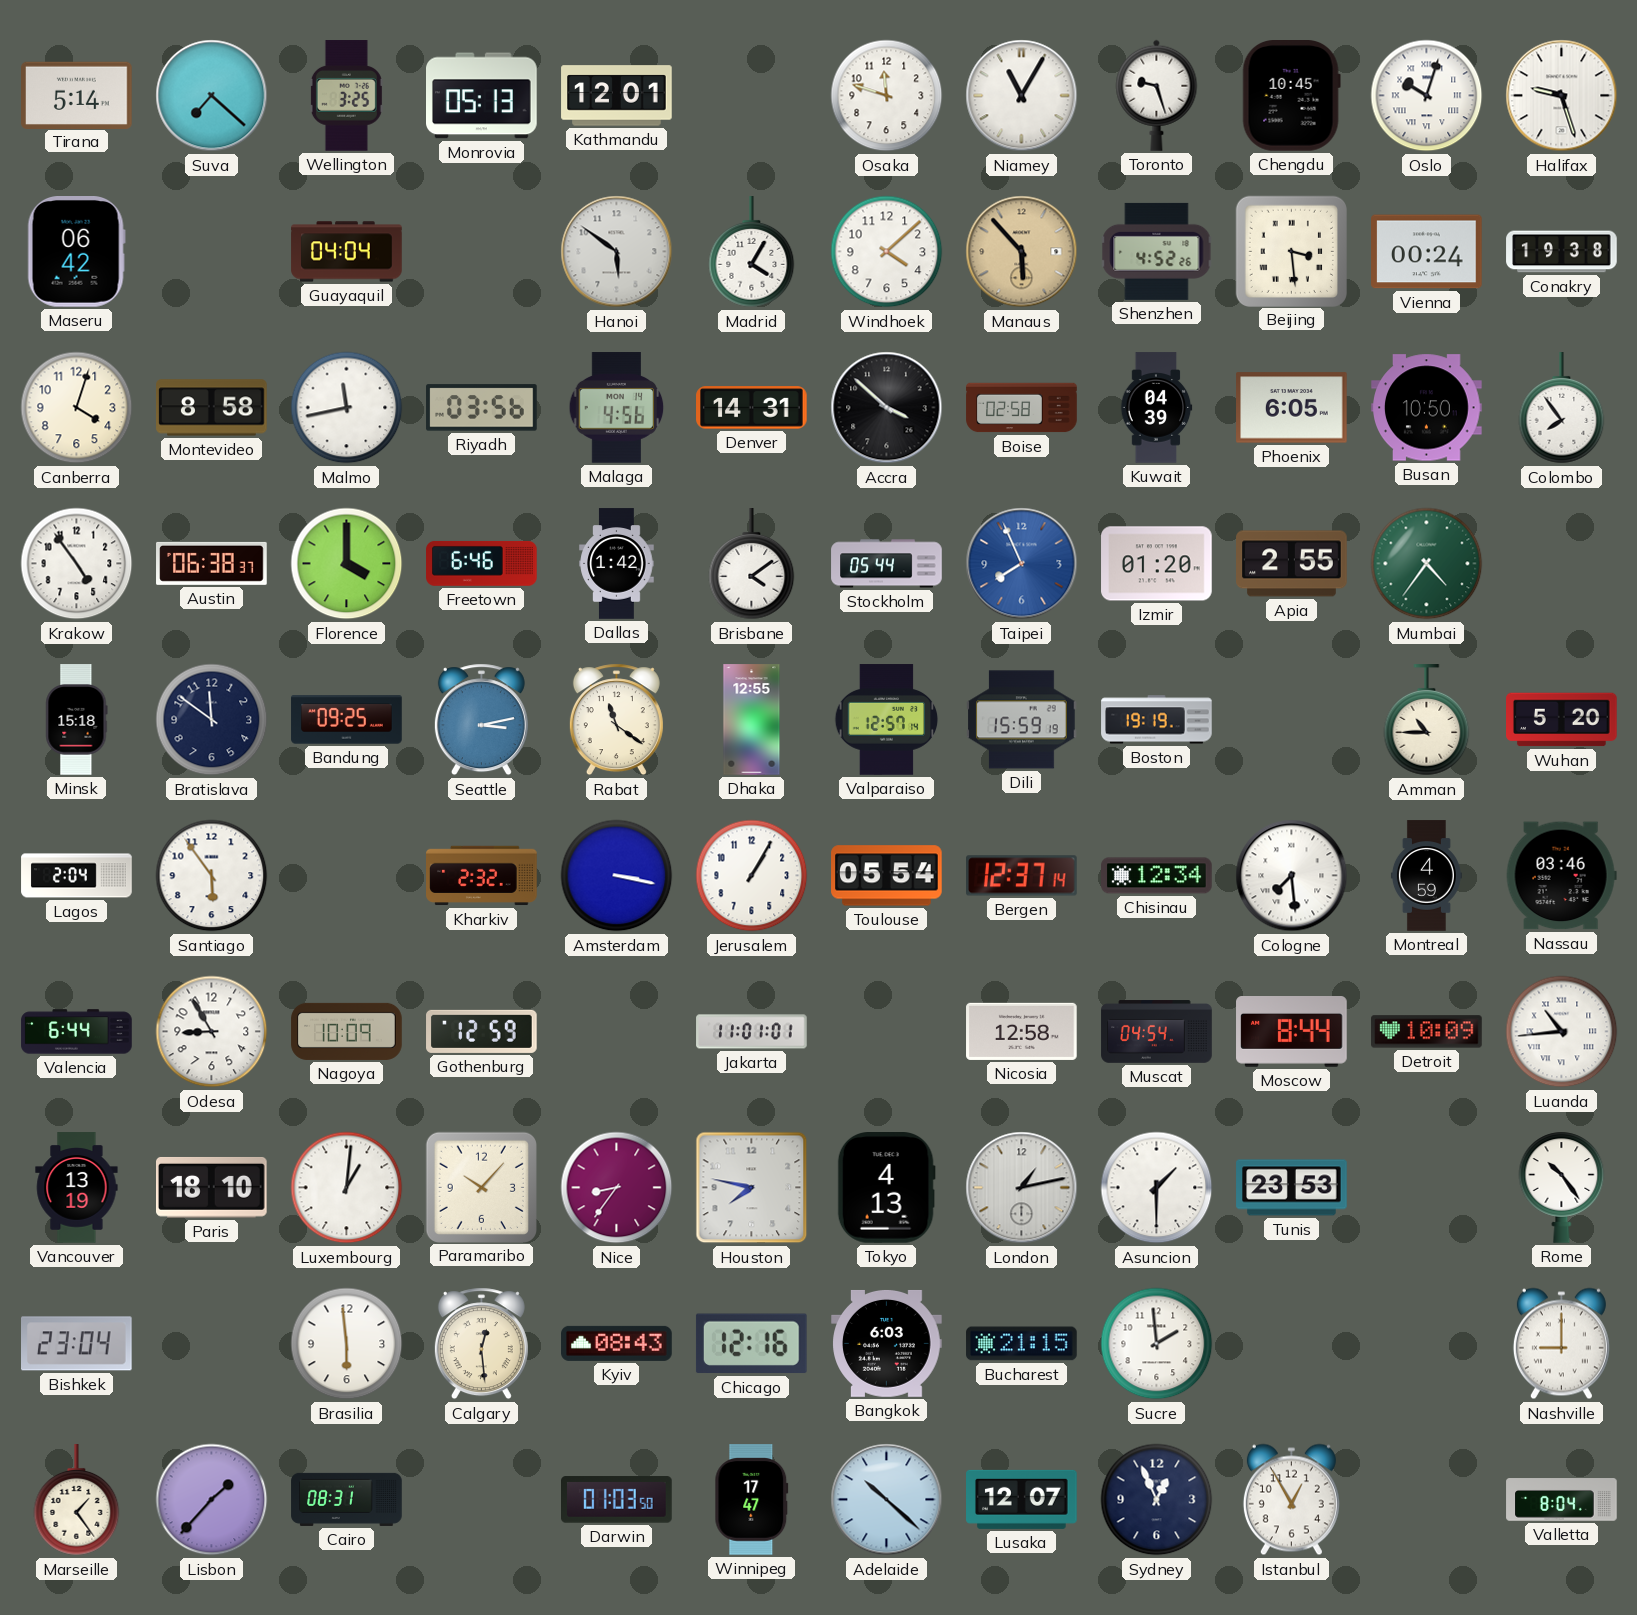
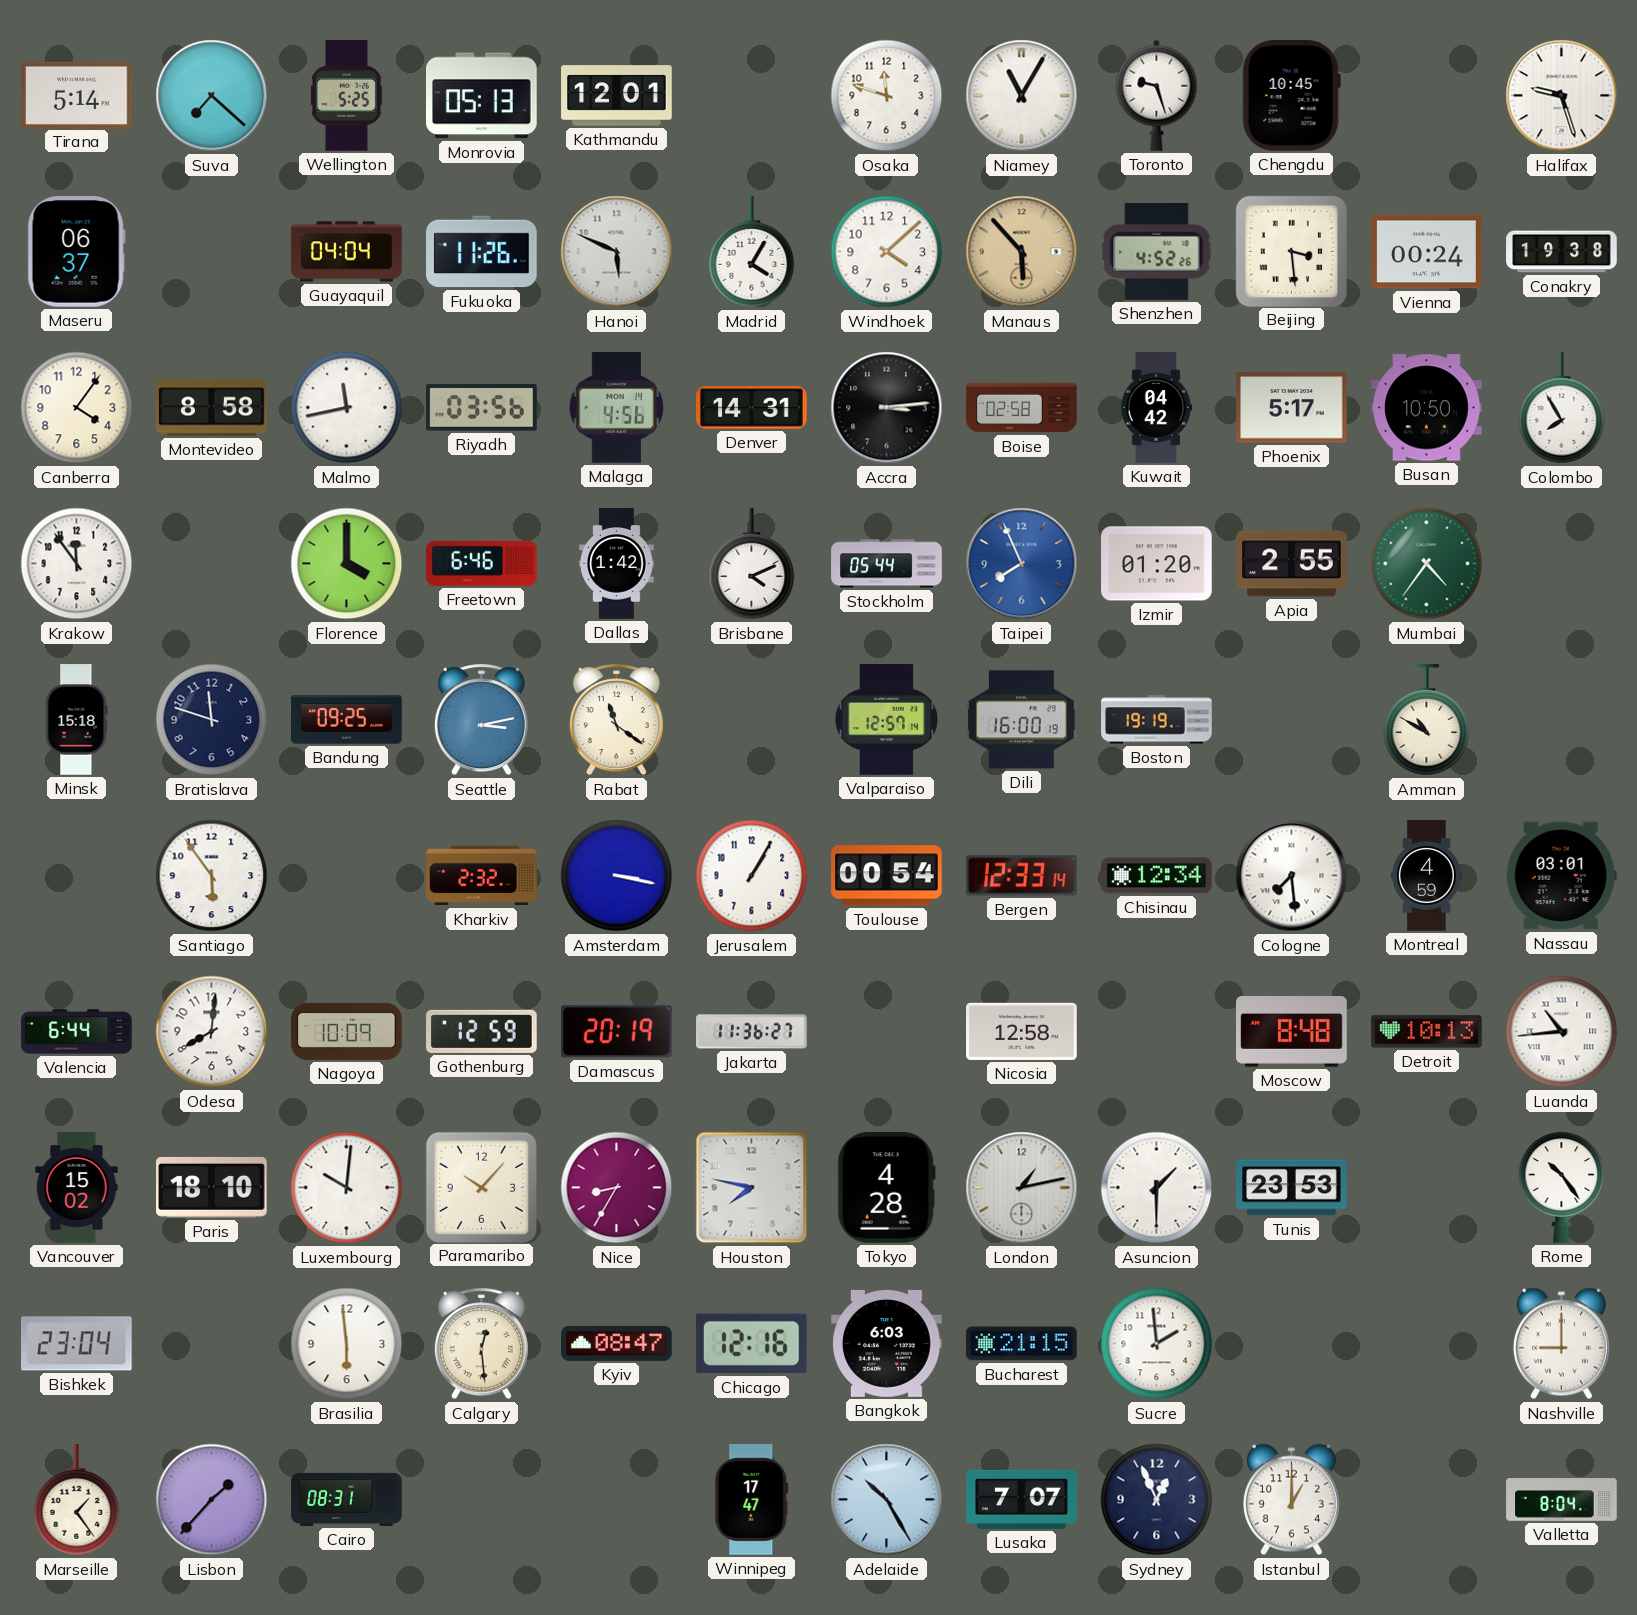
Wellington: 3:25 -> 5:25 (346, 96)
Oslo: 10:03 -> none (1427, 96)
Maseru: 06:42 -> 06:37 (76, 252)
Fukuoka: none -> 11:26 (482, 252)
Hanoi: 5:51 -> 5:49 (617, 252)
Canberra: 4:03 -> 4:06 (77, 408)
Accra: 3:52 -> 3:14 (887, 408)
Kuwait: 04:39 -> 04:42 (1156, 408)
Phoenix: 6:05 -> 5:17 (1292, 408)
Colombo: 7:54 -> 7:55 (1562, 408)
Krakow: 4:54 -> 11:54 (77, 564)
Austin: 06:38 -> none (212, 563)
Brisbane: 4:09 -> 4:11 (752, 564)
Bratislava: 11:51 -> 11:48 (212, 720)
Dhaka: 12:55 -> none (752, 720)
Dili: 15:59 -> 16:00 (1022, 720)
Amman: 10:45 -> 10:50 (1427, 720)
Wuhan: 5:20 -> none (1562, 720)
Lagos: 2:04 -> none (77, 876)
Toulouse: 05:54 -> 00:54 (887, 876)
Bergen: 12:37 -> 12:33 (1022, 876)
Nassau: 03:46 -> 03:01 (1561, 876)
Odesa: 8:55 -> 8:01 (212, 1032)
Damascus: none -> 20:19 (616, 1032)
Jakarta: 11:01 -> 11:36 (752, 1032)
Muscat: 04:54 -> none (1157, 1032)
Moscow: 8:44 -> 8:48 (1292, 1032)
Detroit: 10:09 -> 10:13 (1427, 1032)
Vancouver: 13:19 -> 15:02 (77, 1188)
Luxembourg: 1:01 -> 10:01 (347, 1188)
Nice: 8:36 -> 8:35 (617, 1188)
Tokyo: 4:13 -> 4:28 (886, 1188)
Kyiv: 08:43 -> 08:47 (617, 1343)
Darwin: 01:03 -> none (617, 1500)
Adelaide: 10:22 -> 10:25 (887, 1500)
Lusaka: 12:07 -> 7:07 (1022, 1499)
Istanbul: 12:55 -> 1:00 (1291, 1500)
